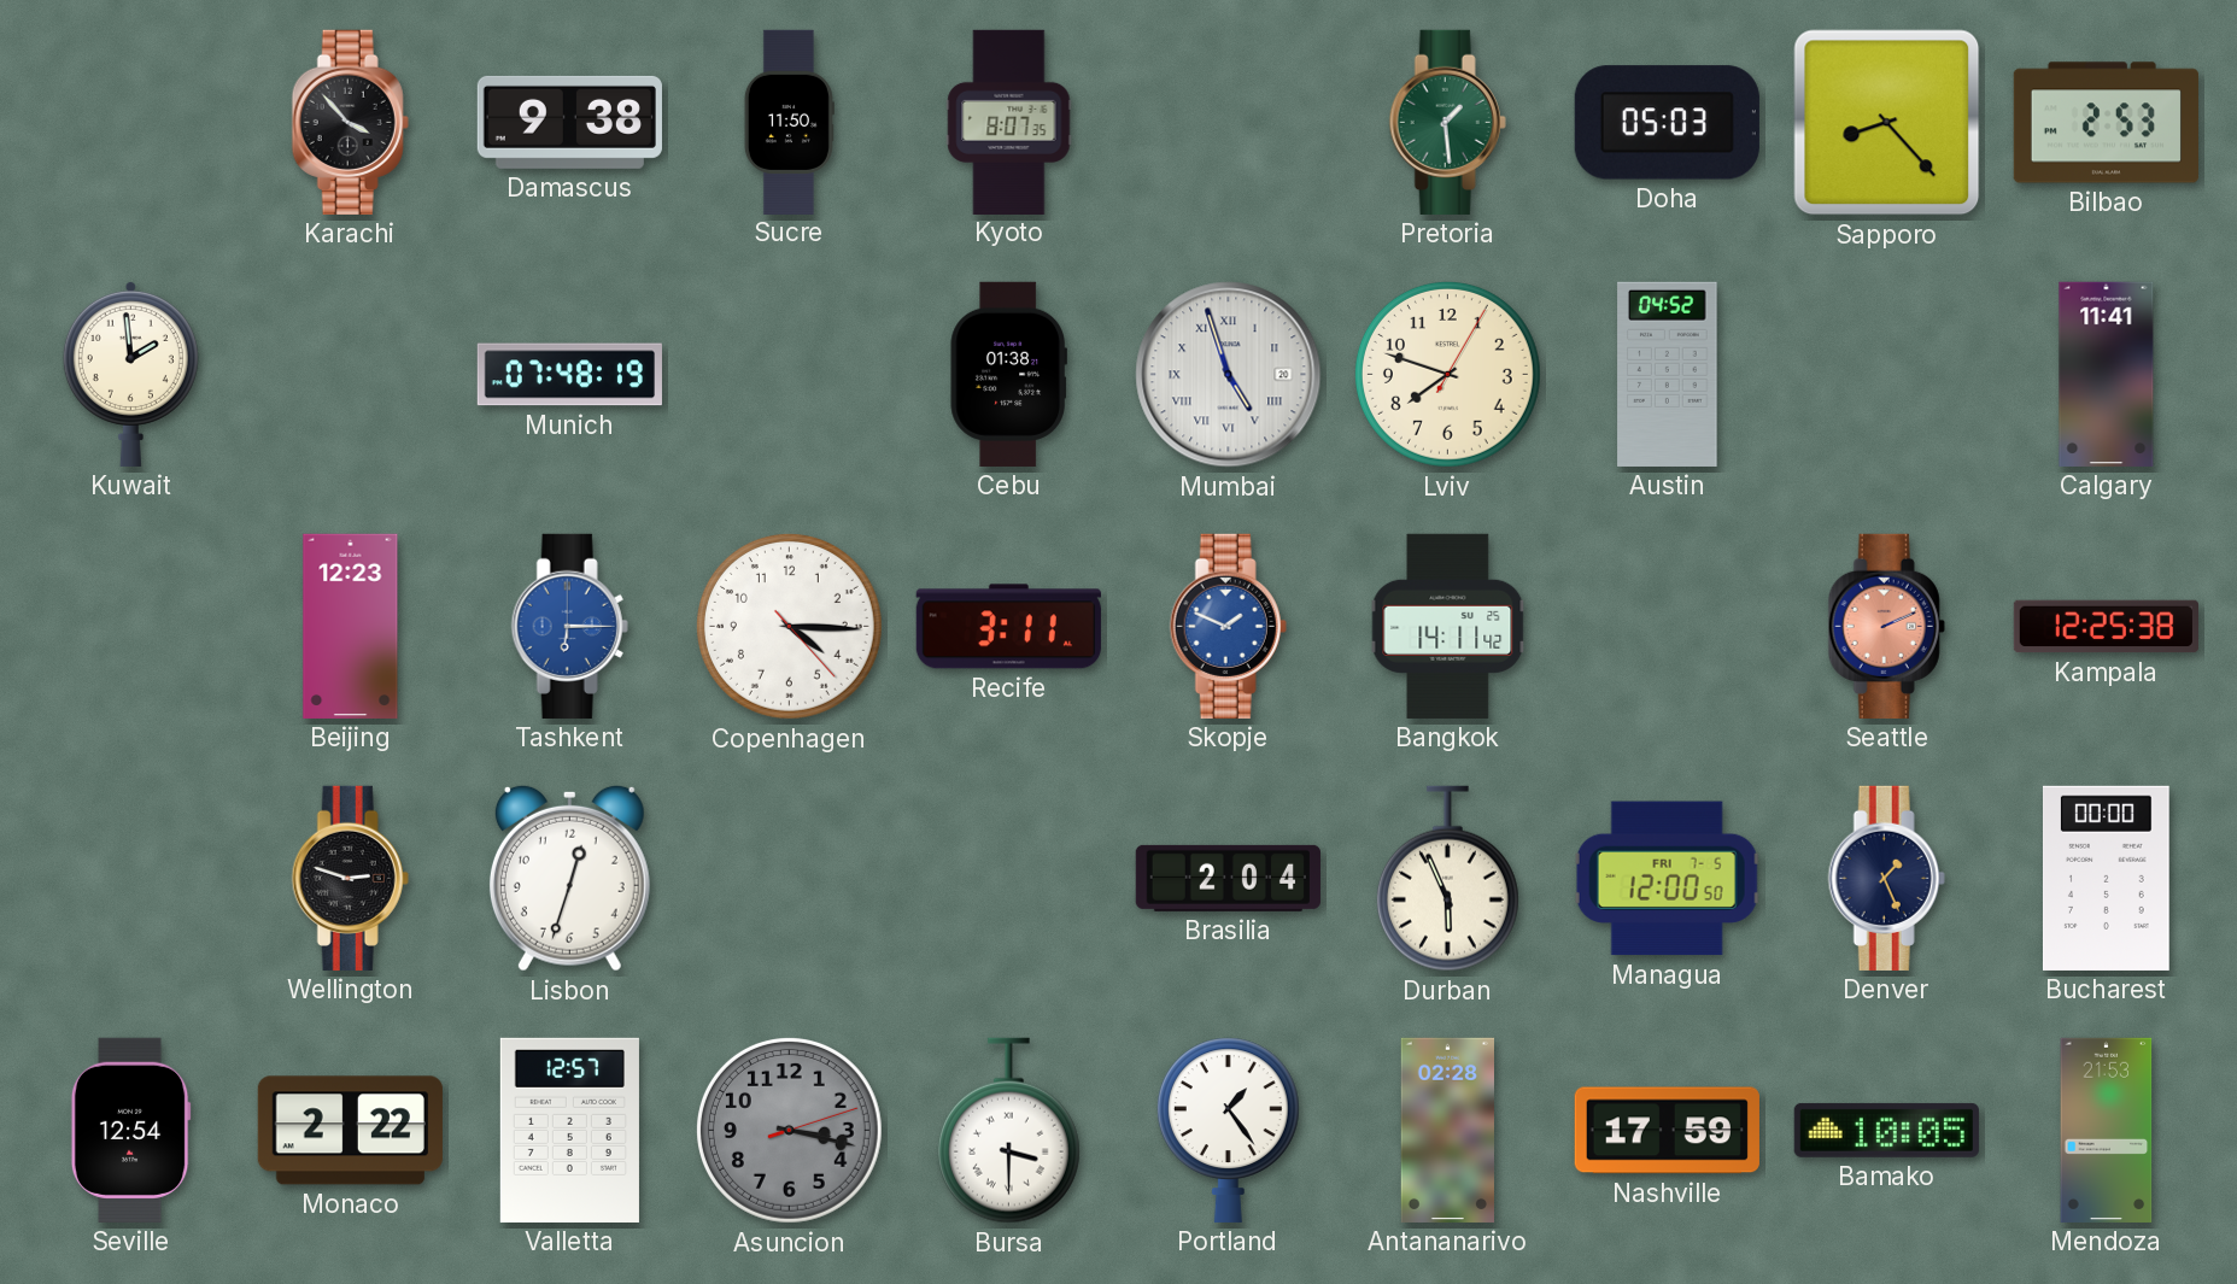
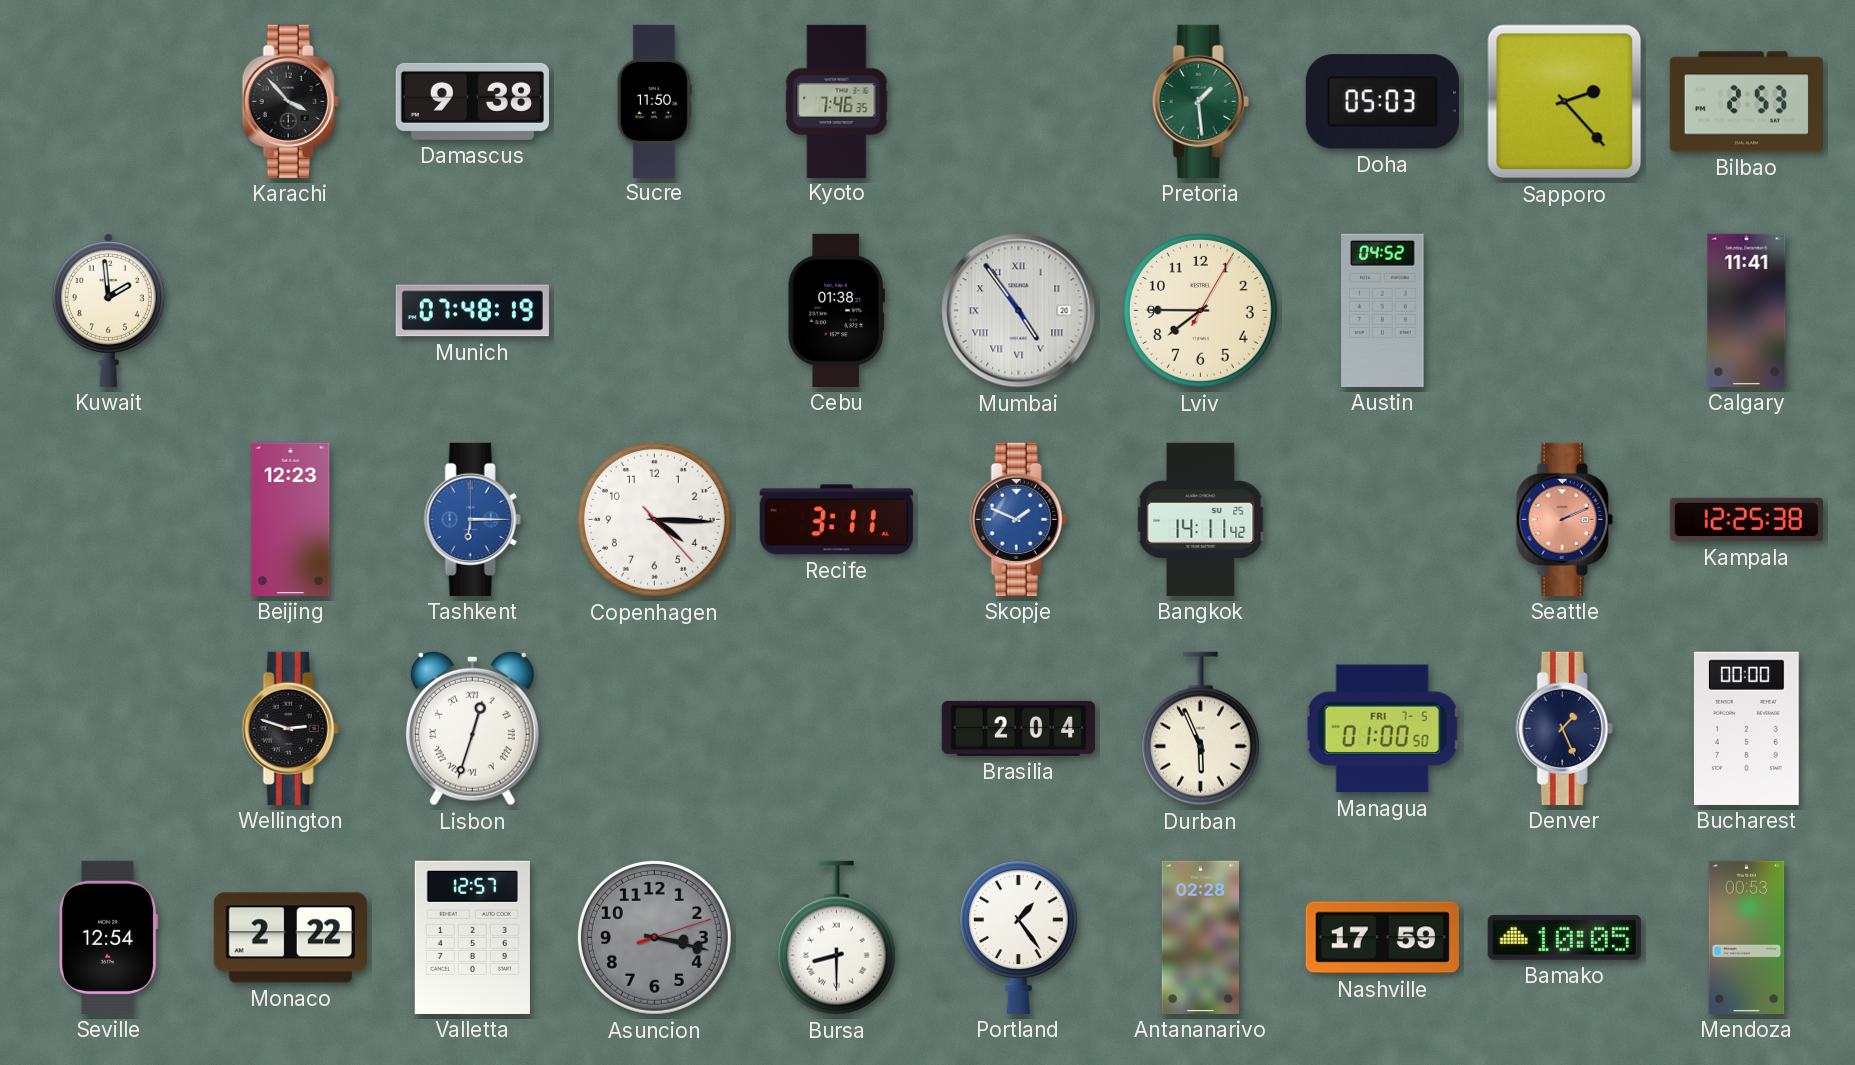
Kyoto: 8:07 -> 7:46 (837, 101)
Sapporo: 8:23 -> 2:23 (1565, 102)
Mumbai: 4:57 -> 4:54 (1019, 311)
Lviv: 7:48 -> 7:45 (1200, 310)
Lisbon numerals: Arabic -> Roman (472, 728)
Managua: 12:00 -> 01:00 (1383, 729)
Bursa: 3:30 -> 8:30 (836, 938)
Mendoza: 21:53 -> 00:53 (1747, 937)
